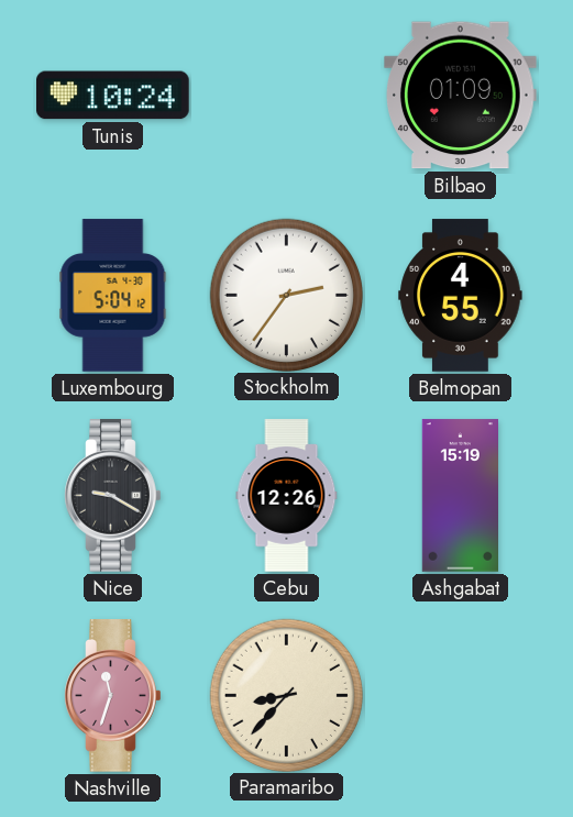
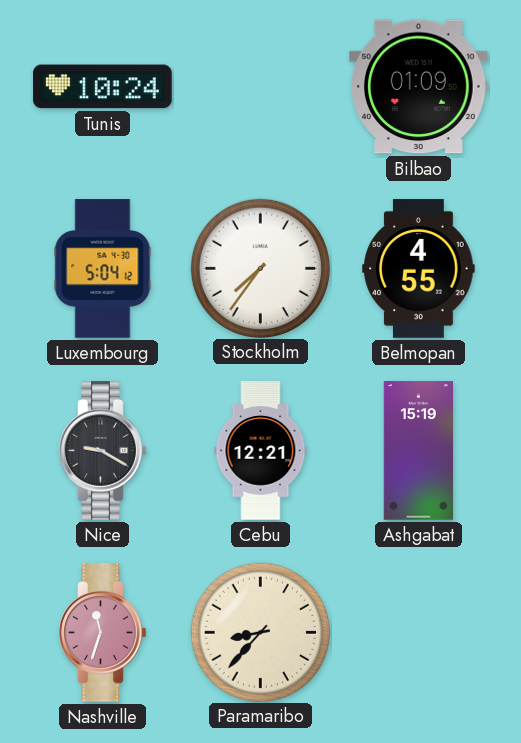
Stockholm: 2:36 -> 7:36 (260, 268)
Cebu: 12:26 -> 12:21 (261, 451)
